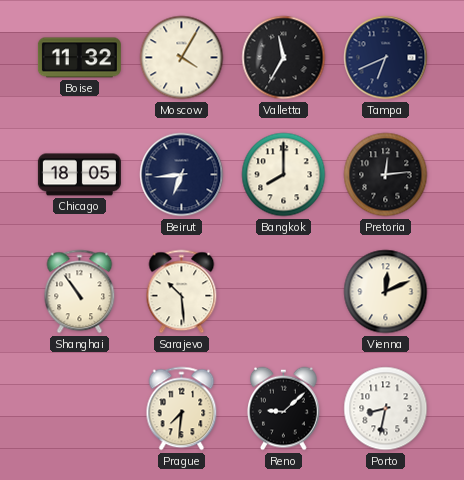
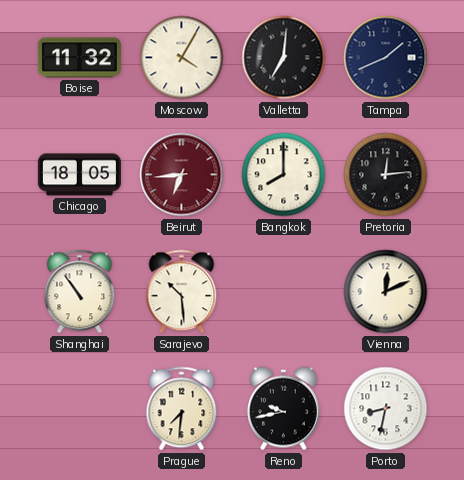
Valletta: 11:35 -> 7:01 (284, 58)
Tampa: 6:41 -> 1:41 (386, 58)
Beirut dial: navy -> burgundy (182, 175)
Reno: 9:08 -> 9:43 (284, 409)
